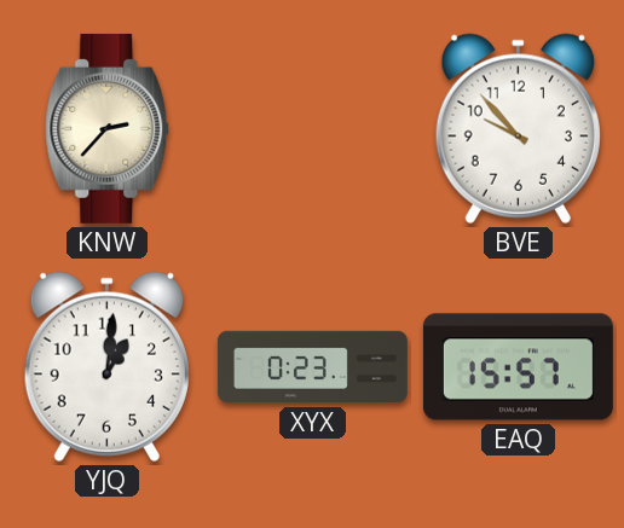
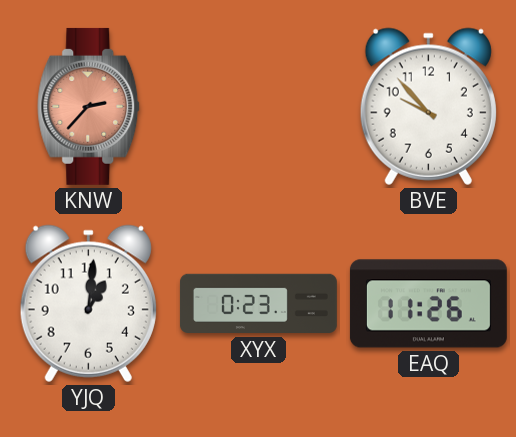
KNW dial: cream -> salmon (89, 106)
EAQ: 15:57 -> 11:26 (428, 304)
